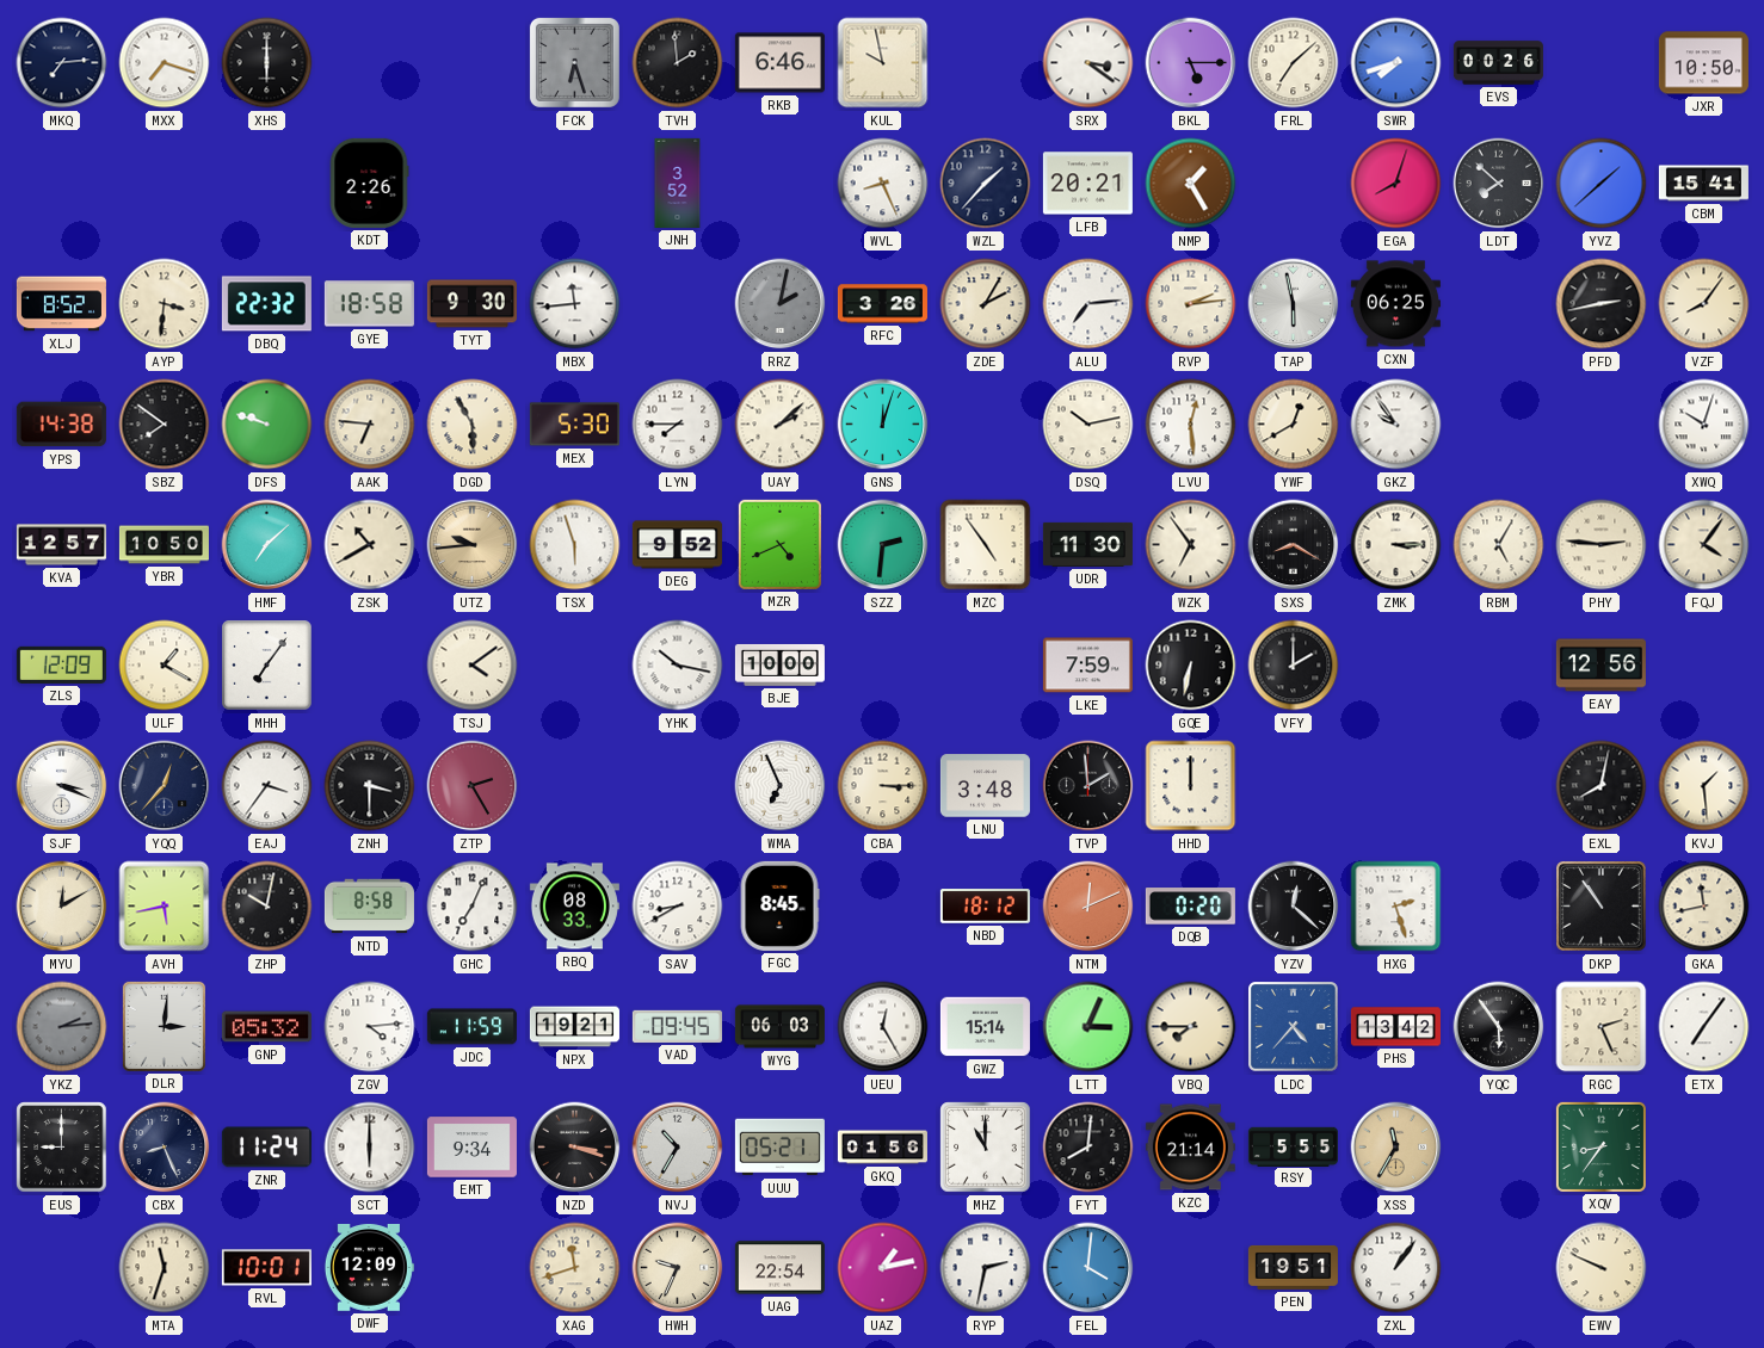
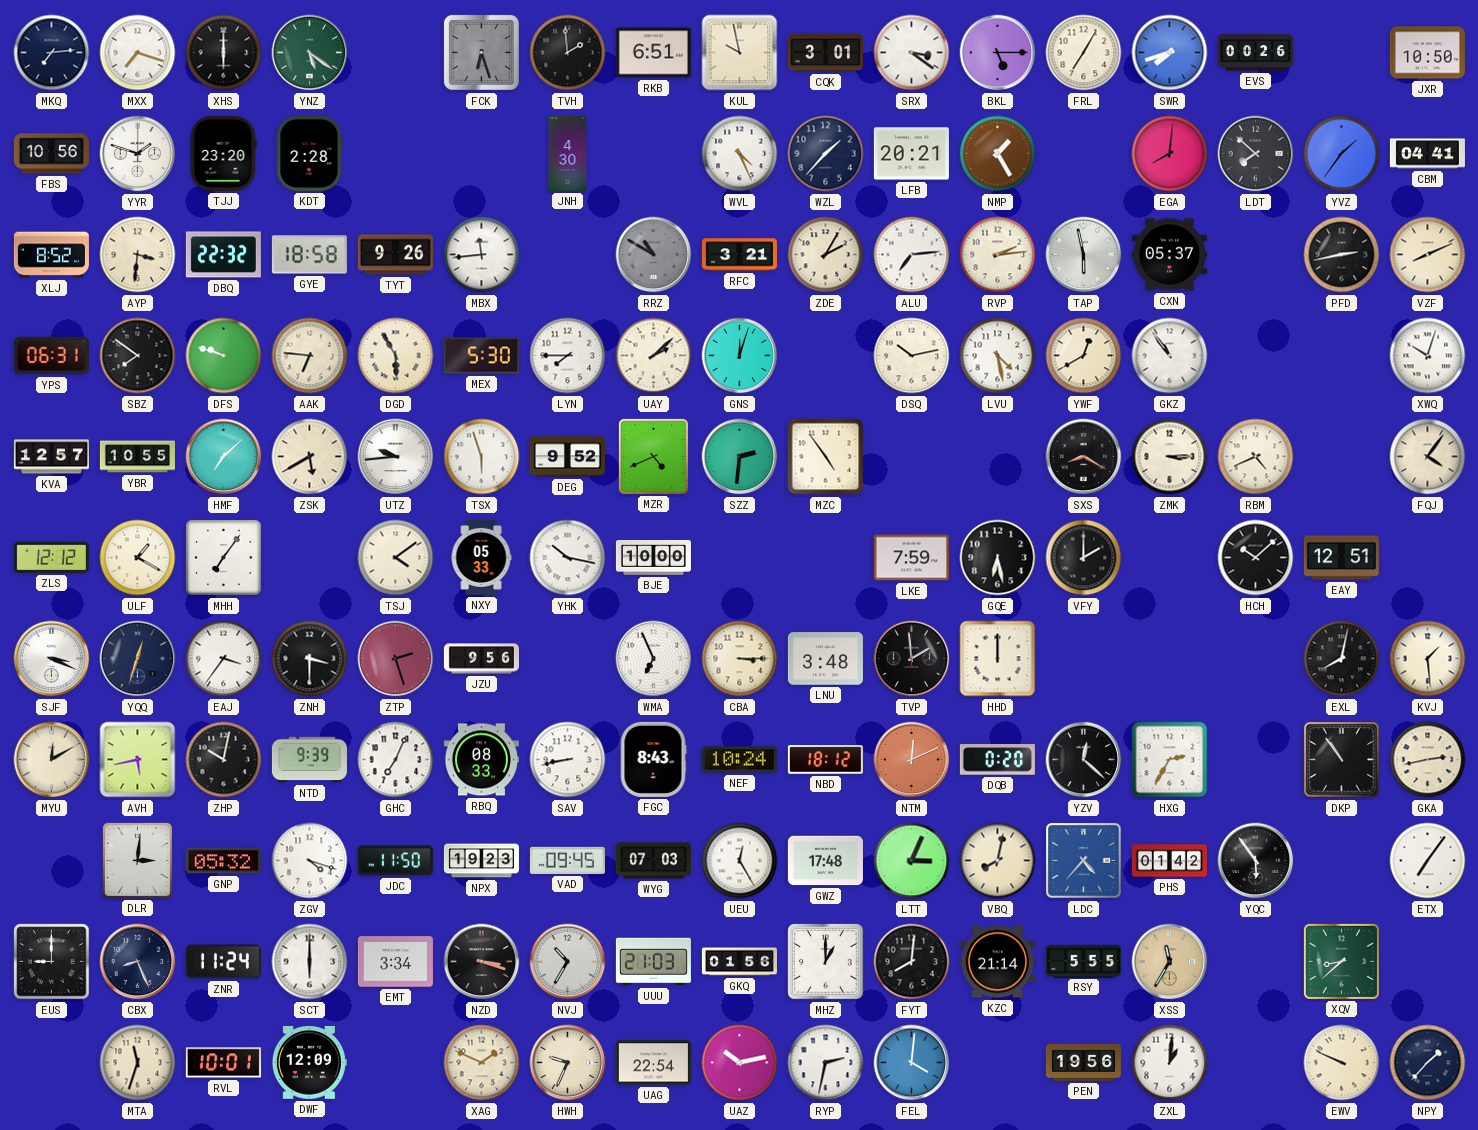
YNZ: none -> 5:21 (310, 53)
RKB: 6:46 -> 6:51 (653, 53)
CQK: none -> 3:01 (825, 53)
FRL: 7:08 -> 7:05 (1084, 53)
FBS: none -> 10:56 (51, 154)
YYR: none -> 1:48 (138, 154)
TJJ: none -> 23:20 (223, 153)
KDT: 2:26 -> 2:28 (309, 153)
JNH: 3:52 -> 4:30 (568, 153)
WVL: 8:26 -> 4:26 (740, 154)
EGA: 8:03 -> 8:01 (1170, 154)
YVZ: 1:38 -> 1:36 (1342, 154)
CBM: 15:41 -> 04:41 (1427, 154)
TYT: 9:30 -> 9:26 (395, 255)
RRZ: 2:02 -> 10:50 (654, 255)
RFC: 3:26 -> 3:21 (739, 255)
CXN: 06:25 -> 05:37 (1169, 255)
VZF: 8:06 -> 8:11 (1428, 255)
YPS: 14:38 -> 06:31 (51, 356)
LVU: 12:29 -> 4:28 (998, 356)
GKZ: 9:54 -> 10:54 (1170, 356)
YBR: 10:50 -> 10:55 (137, 457)
ZSK: 10:40 -> 5:40 (310, 457)
UTZ dial: champagne -> white (396, 457)
UDR: 11:30 -> none (1087, 544)
WZK: 6:54 -> none (1191, 545)
RBM: 5:05 -> 4:41 (1256, 457)
PHY: 2:46 -> none (1602, 545)
ZLS: 12:09 -> 12:12 (51, 557)
NXY: none -> 05:33 (481, 557)
GQE: 6:32 -> 6:28 (998, 558)
HCH: none -> 10:08 (1256, 558)
EAY: 12:56 -> 12:51 (1341, 558)
YQQ: 12:37 -> 12:33 (138, 659)
ZTP: 2:25 -> 2:27 (396, 659)
JZU: none -> 9:56 (481, 659)
NTD: 8:58 -> 9:39 (309, 760)
SAV: 8:40 -> 8:43 (568, 760)
FGC: 8:45 -> 8:43 (653, 759)
NEF: none -> 10:24 (739, 760)
HXG: 2:27 -> 2:35 (1170, 760)
GKA: 11:43 -> 2:43 (1428, 760)
YKZ: 2:14 -> none (62, 1027)
ZGV: 4:14 -> 4:18 (310, 861)
JDC: 11:59 -> 11:50 (395, 861)
NPX: 19:21 -> 19:23 (481, 861)
WYG: 06:03 -> 07:03 (653, 861)
GWZ: 15:14 -> 17:48 (825, 861)
VBQ: 7:45 -> 8:02 (998, 861)
PHS: 13:42 -> 01:42 (1169, 861)
RGC: 2:26 -> none (1602, 1027)
EMT: 9:34 -> 3:34 (395, 962)
UUU: 05:21 -> 21:03 (653, 962)
MHZ: 11:00 -> 1:00 (826, 962)
XQV: 8:36 -> 8:38 (1341, 961)
XAG: 11:42 -> 1:49 (482, 1063)
UAZ: 1:13 -> 10:13 (740, 1063)
PEN: 19:51 -> 19:56 (1083, 1062)
ZXL: 1:06 -> 1:01 (1170, 1063)
NPY: none -> 1:37 (1428, 1063)
